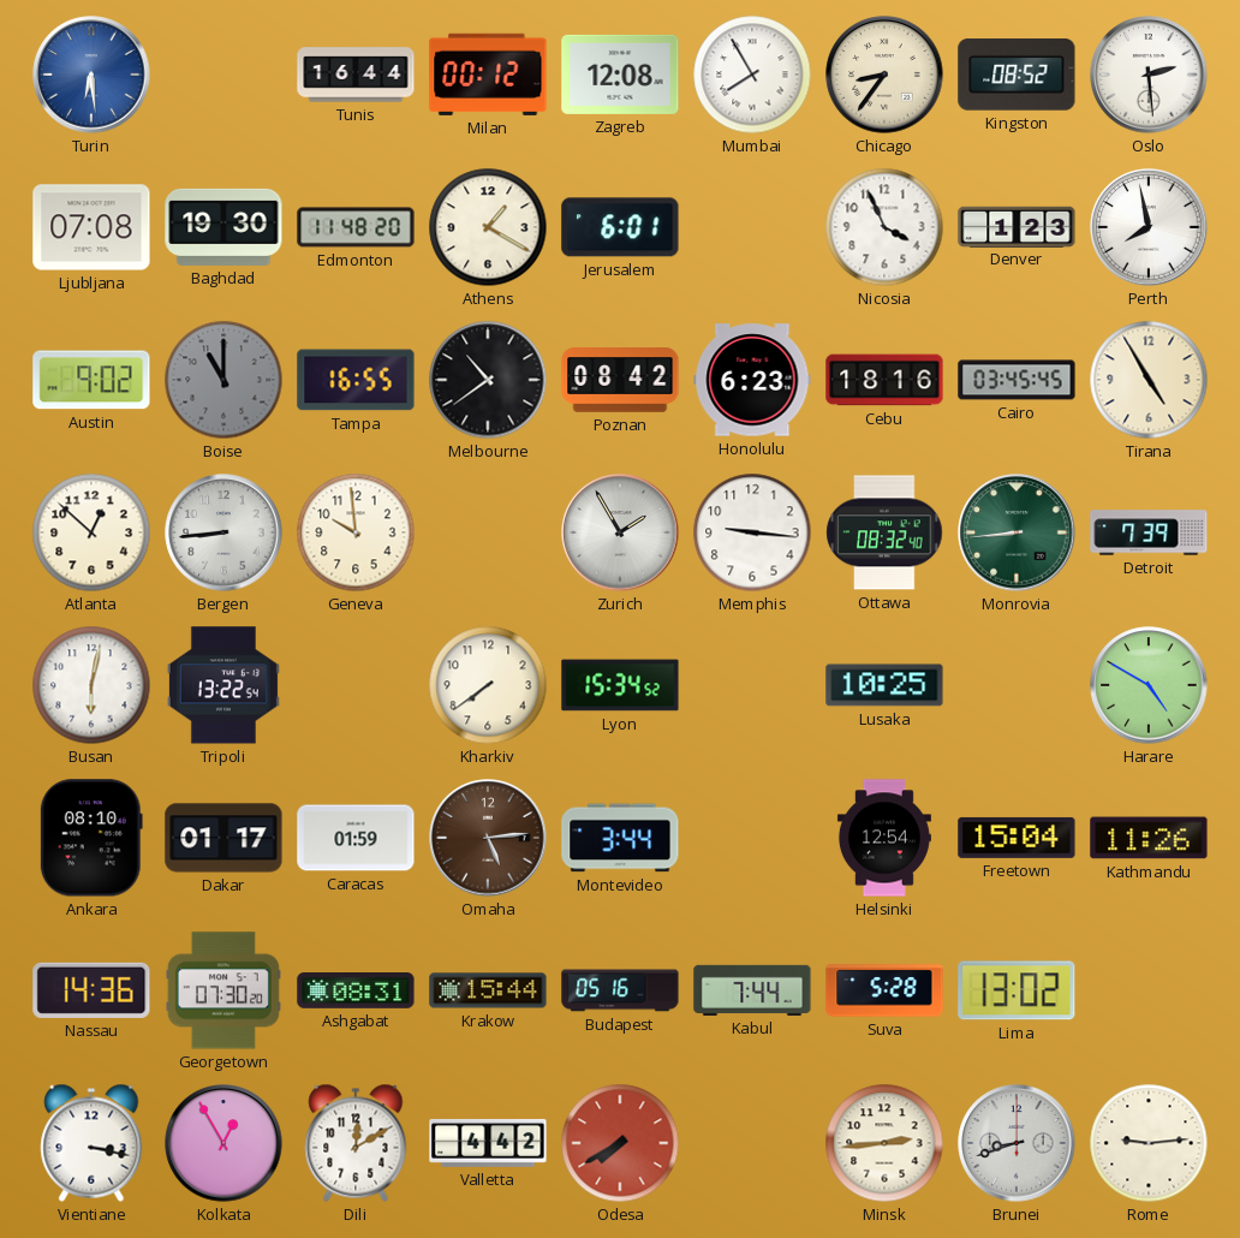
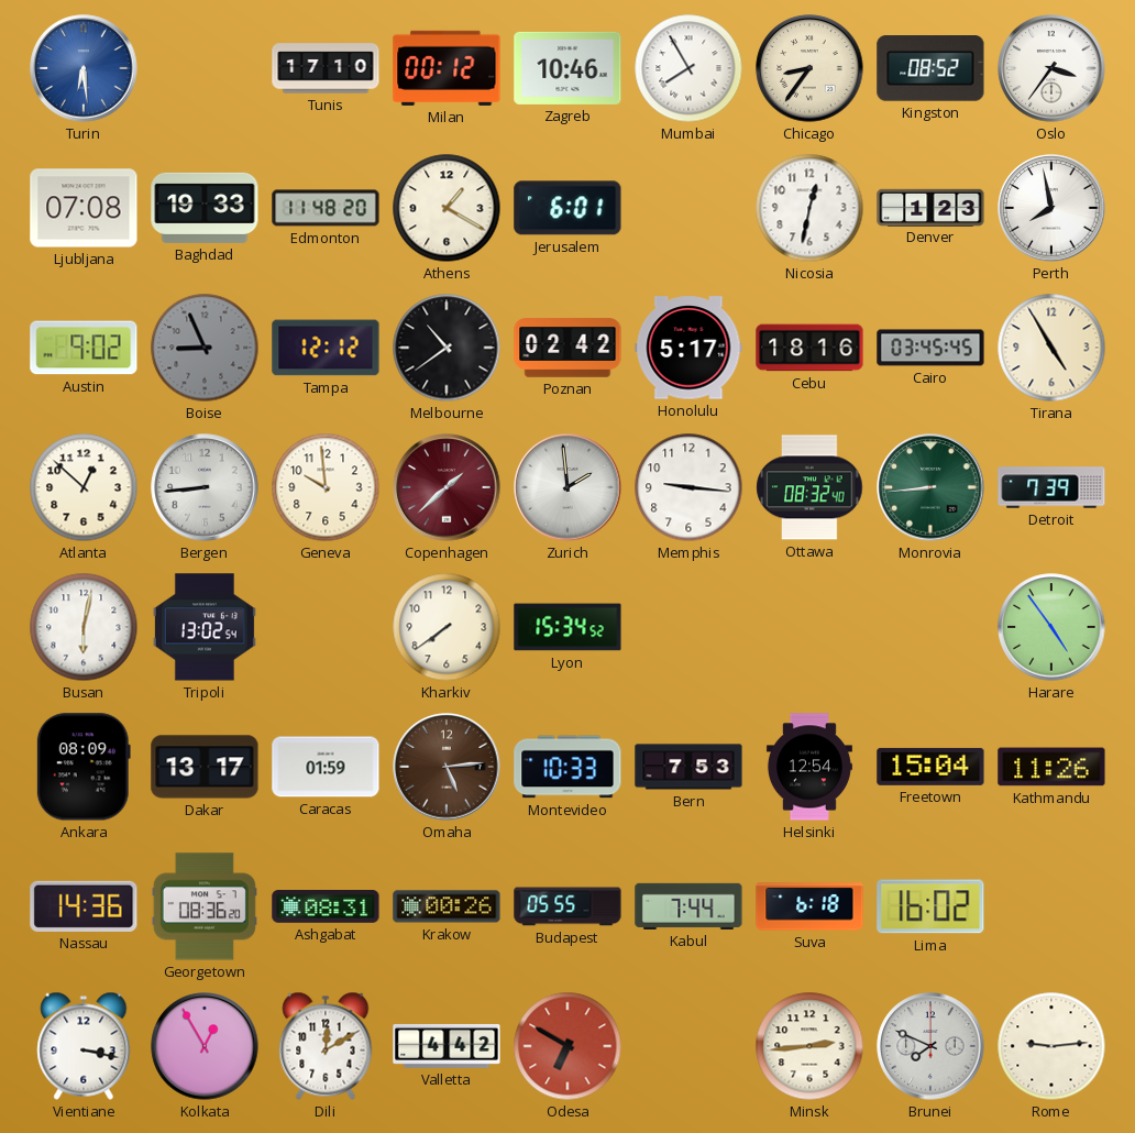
Tunis: 16:44 -> 17:10 (326, 68)
Zagreb: 12:08 -> 10:46 (567, 68)
Oslo: 2:29 -> 3:36 (1051, 68)
Baghdad: 19:30 -> 19:33 (205, 208)
Nicosia: 3:56 -> 12:32 (809, 208)
Boise: 11:00 -> 8:56 (205, 348)
Tampa: 16:55 -> 12:12 (326, 348)
Poznan: 08:42 -> 02:42 (567, 348)
Honolulu: 6:23 -> 5:17 (688, 348)
Copenhagen: none -> 1:38 (447, 487)
Zurich: 1:55 -> 1:59 (567, 487)
Tripoli: 13:22 -> 13:02 (205, 627)
Lusaka: 10:25 -> none (884, 685)
Harare: 4:50 -> 4:54 (1051, 627)
Ankara: 08:10 -> 08:09 (84, 767)
Dakar: 01:17 -> 13:17 (205, 767)
Montevideo: 3:44 -> 10:33 (567, 767)
Bern: none -> 7:53 (688, 767)
Georgetown: 07:30 -> 08:36 (205, 906)
Krakow: 15:44 -> 00:26 (447, 906)
Budapest: 05:16 -> 05:55 (567, 906)
Suva: 5:28 -> 6:18 (809, 906)
Lima: 13:02 -> 16:02 (930, 906)
Odesa: 7:40 -> 6:50 (567, 1046)
Brunei: 8:42 -> 7:49 (930, 1046)
